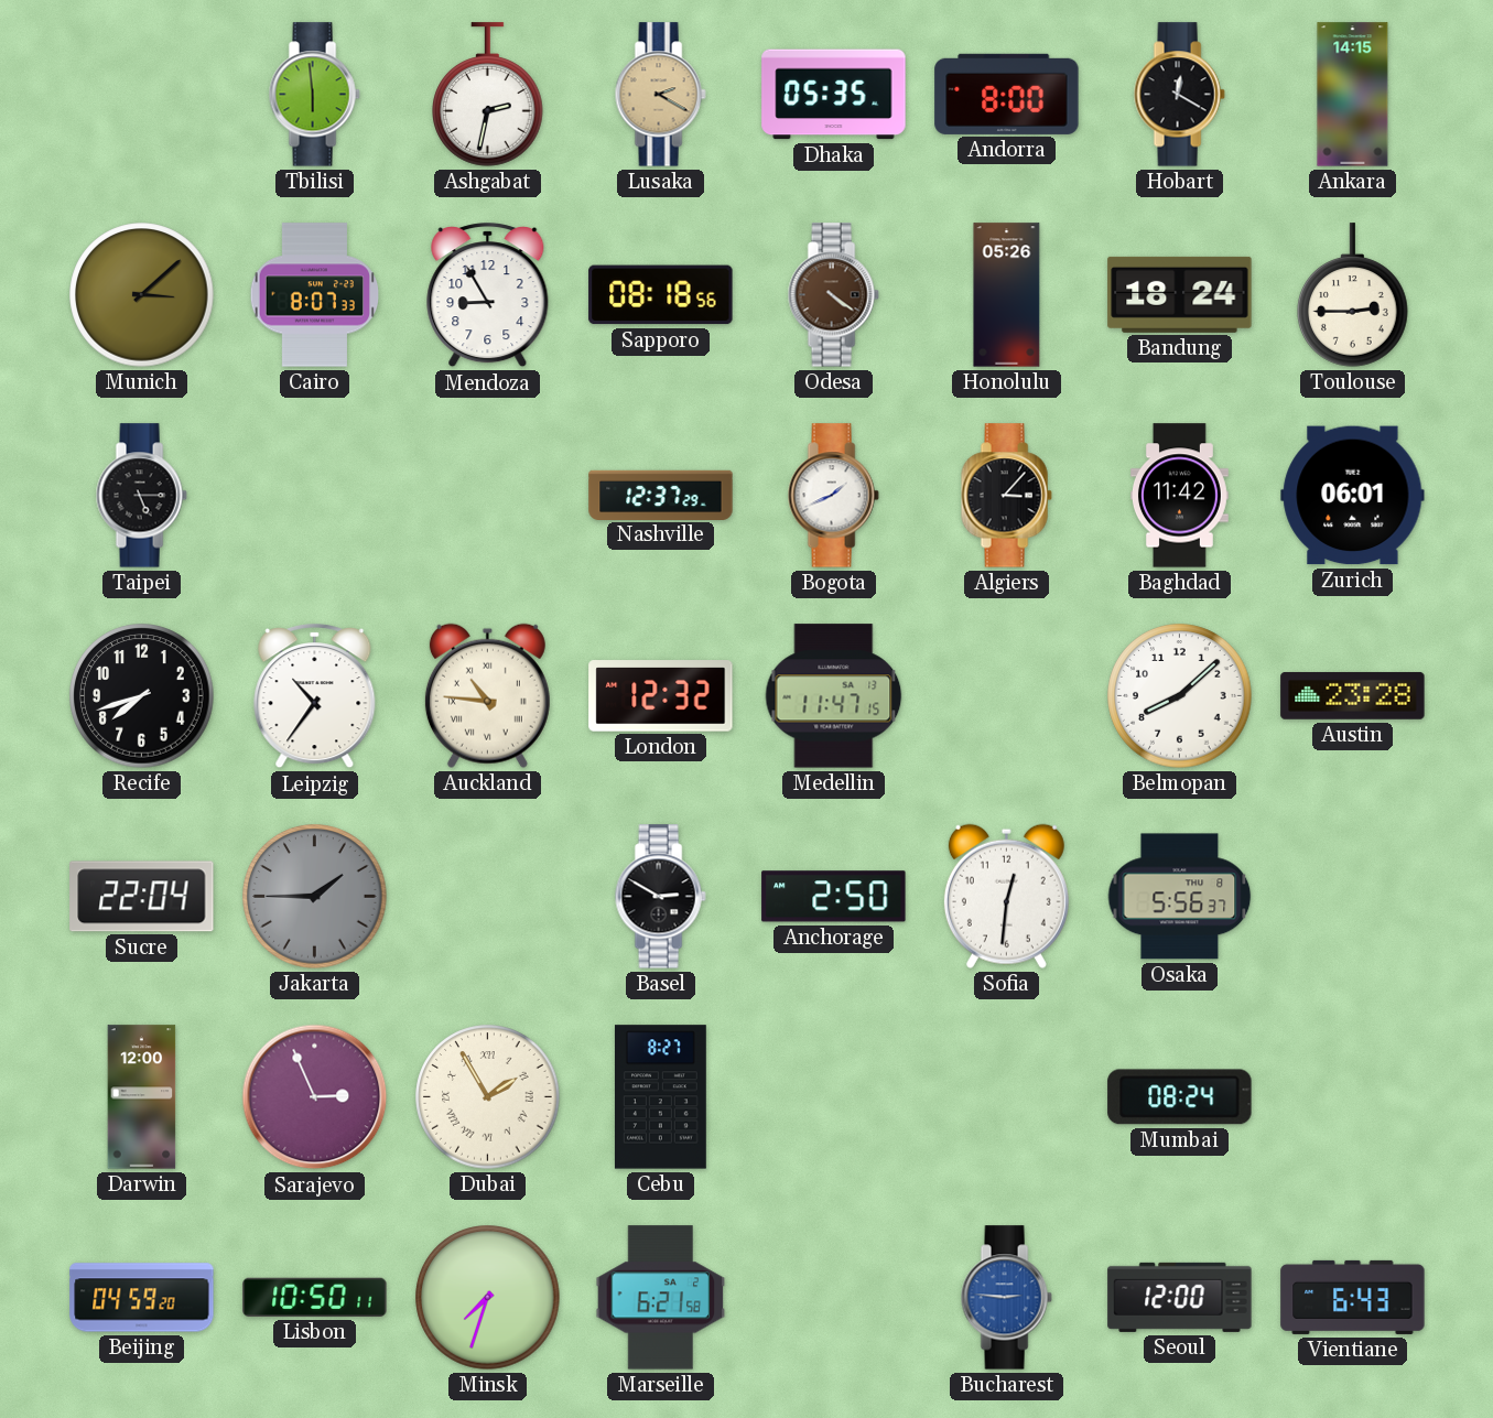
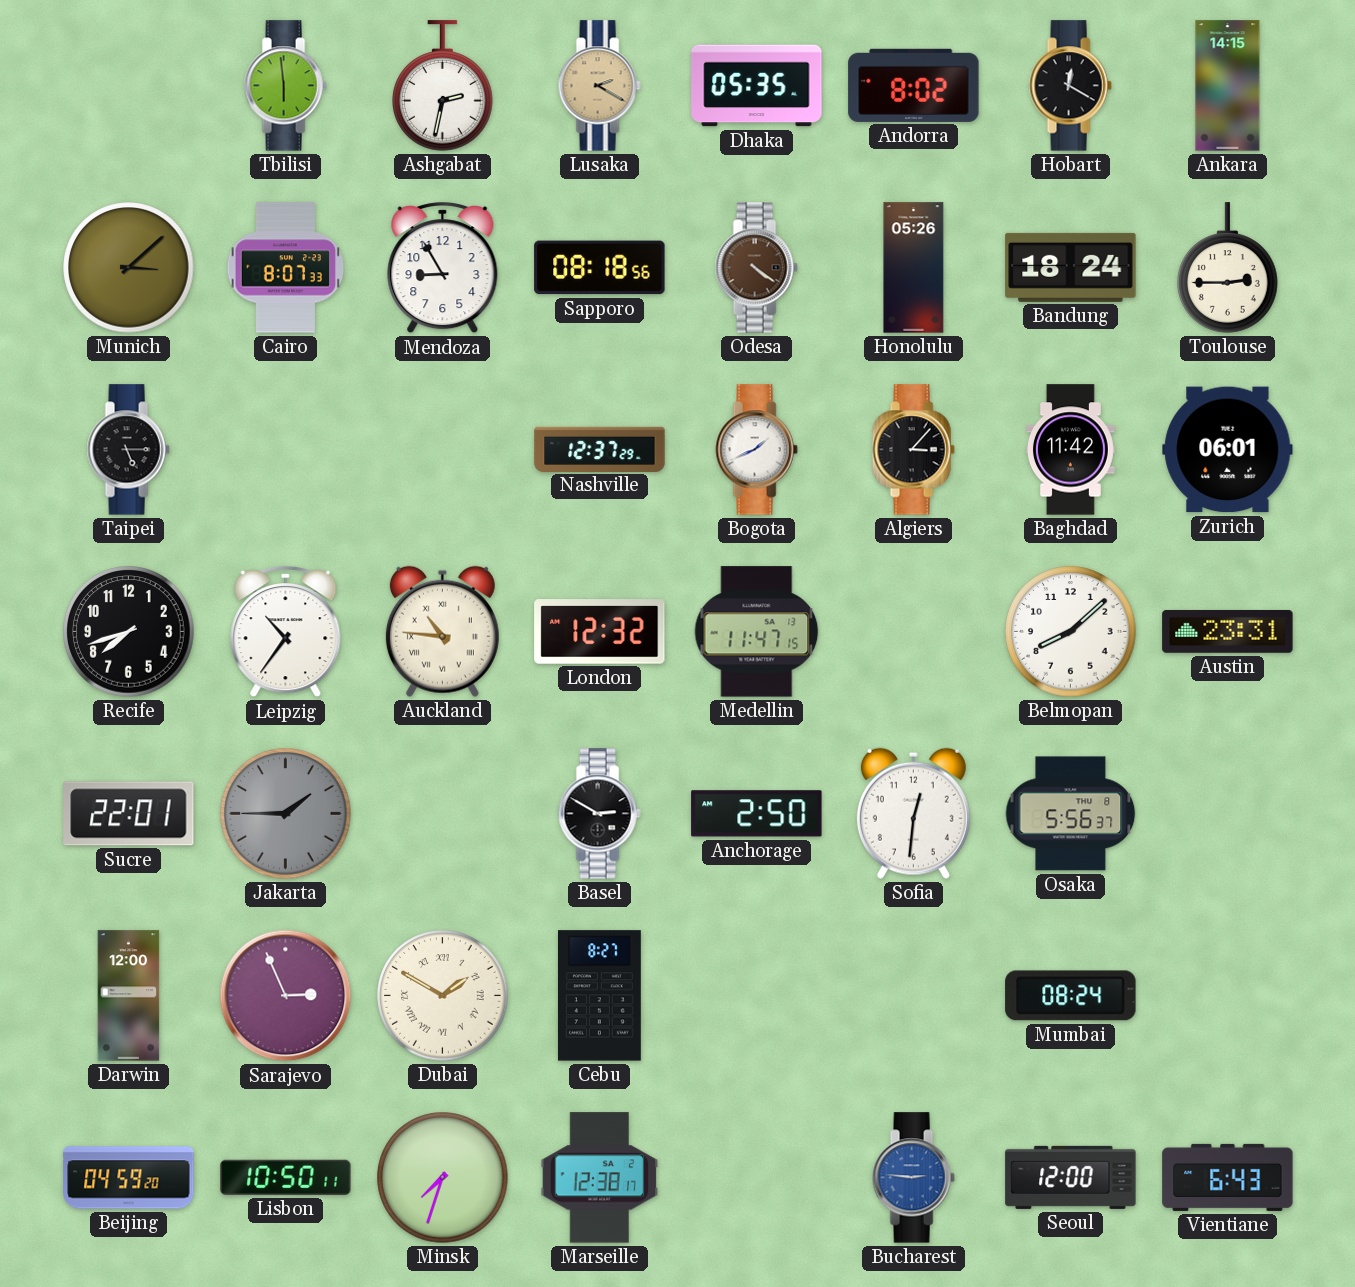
Andorra: 8:00 -> 8:02 (914, 85)
Austin: 23:28 -> 23:31 (1228, 632)
Sucre: 22:04 -> 22:01 (129, 814)
Dubai: 1:55 -> 1:50 (443, 996)
Marseille: 6:21 -> 12:38 (600, 1178)
